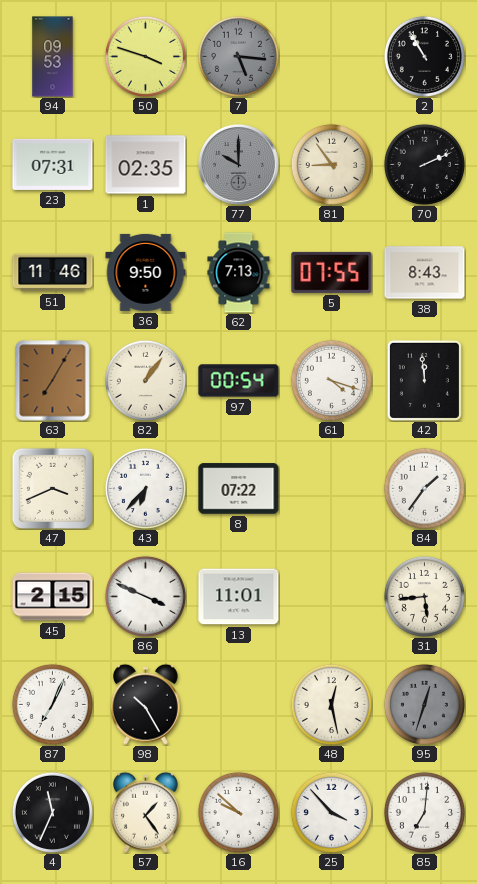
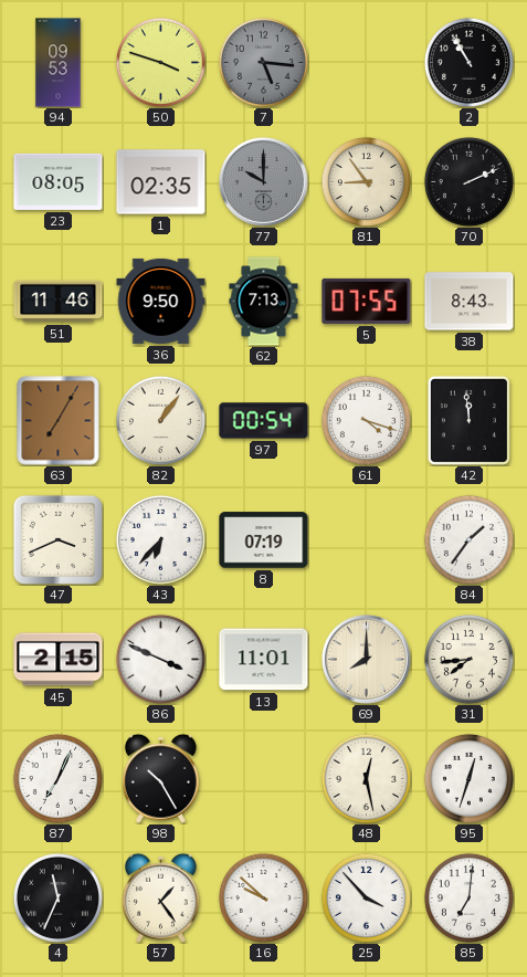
23: 07:31 -> 08:05 (59, 181)
8: 07:22 -> 07:19 (264, 540)
69: none -> 8:00 (367, 660)
31: 5:44 -> 7:44 (468, 659)
95 dial: grey -> white (468, 778)
